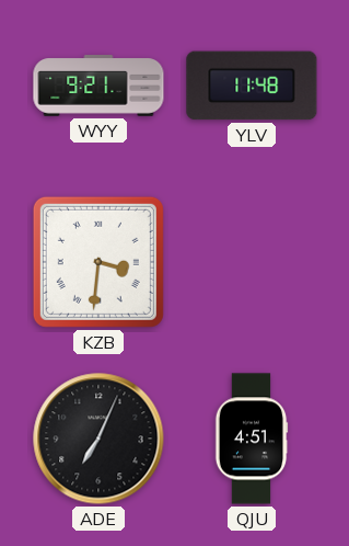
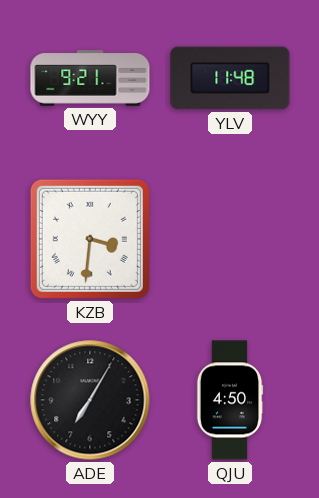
ADE: 7:04 -> 7:05 (90, 400)
QJU: 4:51 -> 4:50 (230, 400)
